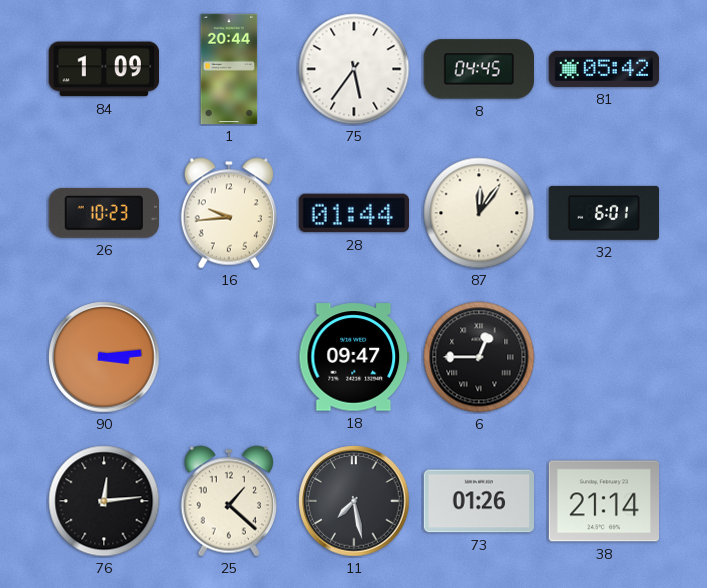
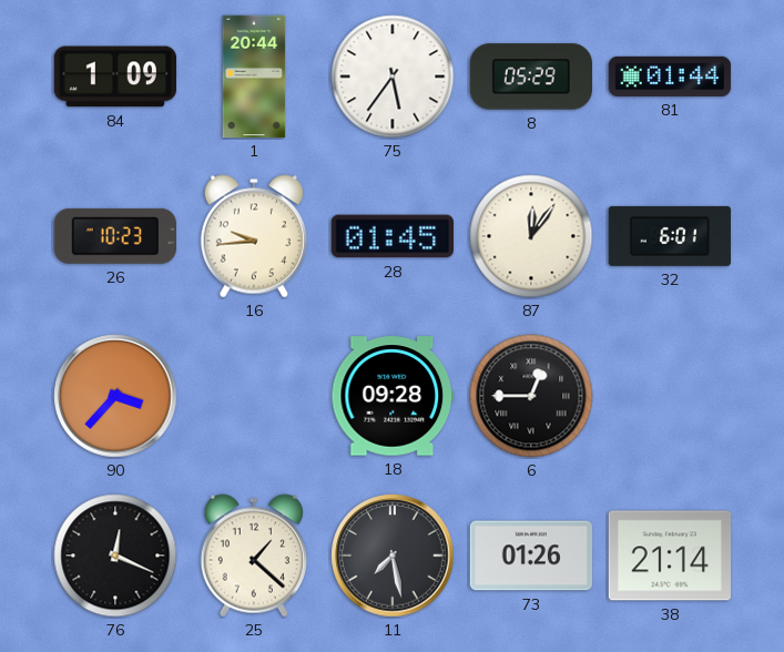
8: 04:45 -> 05:29 (530, 77)
81: 05:42 -> 01:44 (670, 77)
28: 01:44 -> 01:45 (391, 236)
90: 3:14 -> 3:37 (115, 396)
18: 09:47 -> 09:28 (391, 396)
76: 12:14 -> 12:19 (115, 556)
